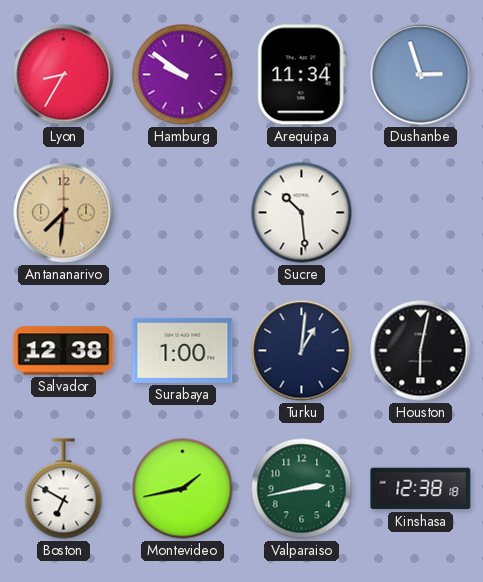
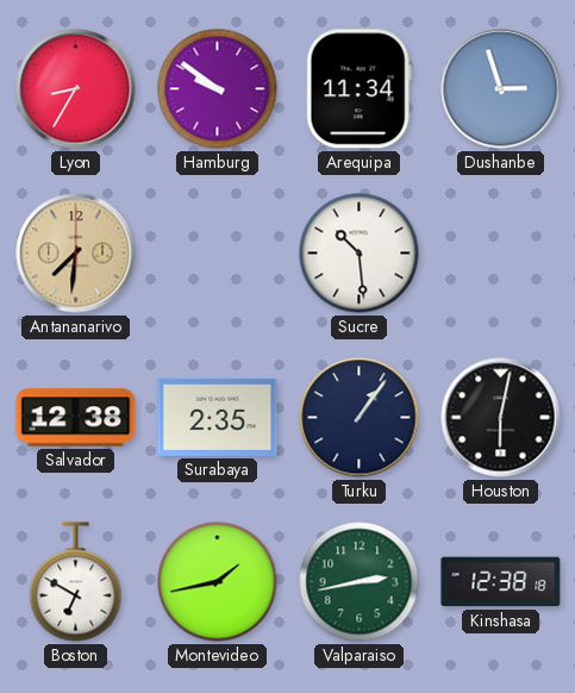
Surabaya: 1:00 -> 2:35 (218, 417)
Turku: 1:01 -> 1:06 (360, 418)
